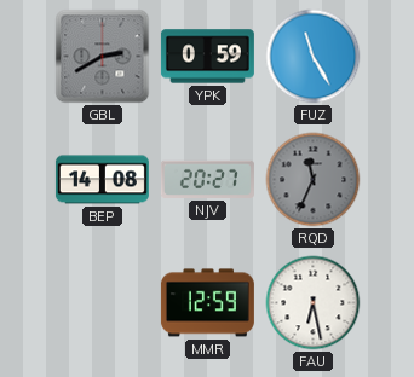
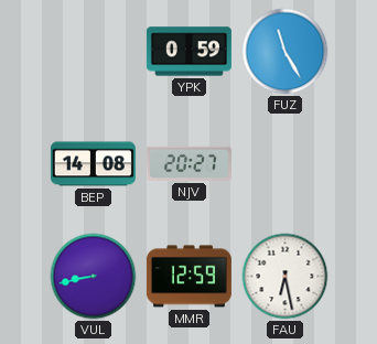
GBL: 2:40 -> none (103, 57)
RQD: 11:34 -> none (314, 180)
VUL: none -> 8:43 (94, 277)
